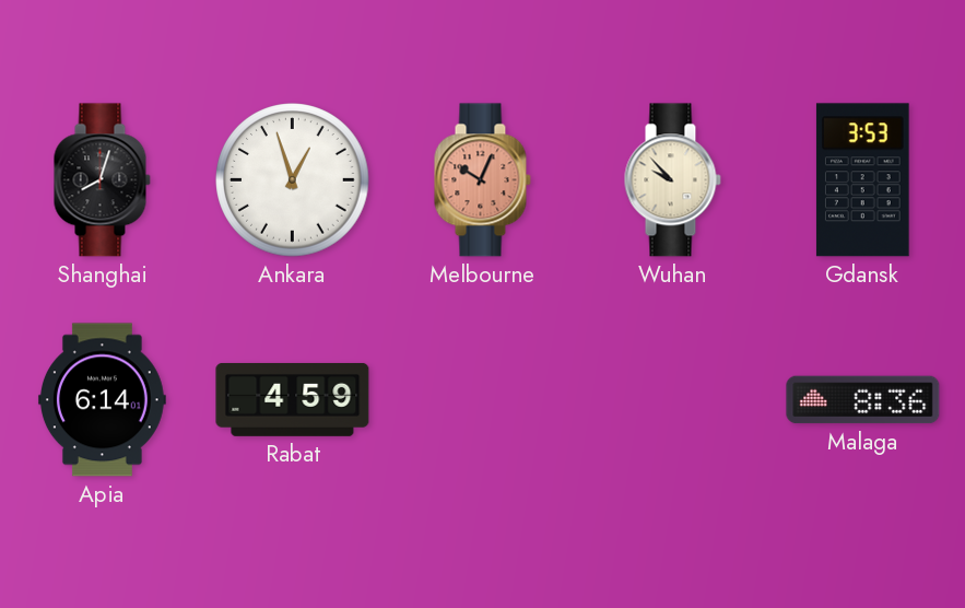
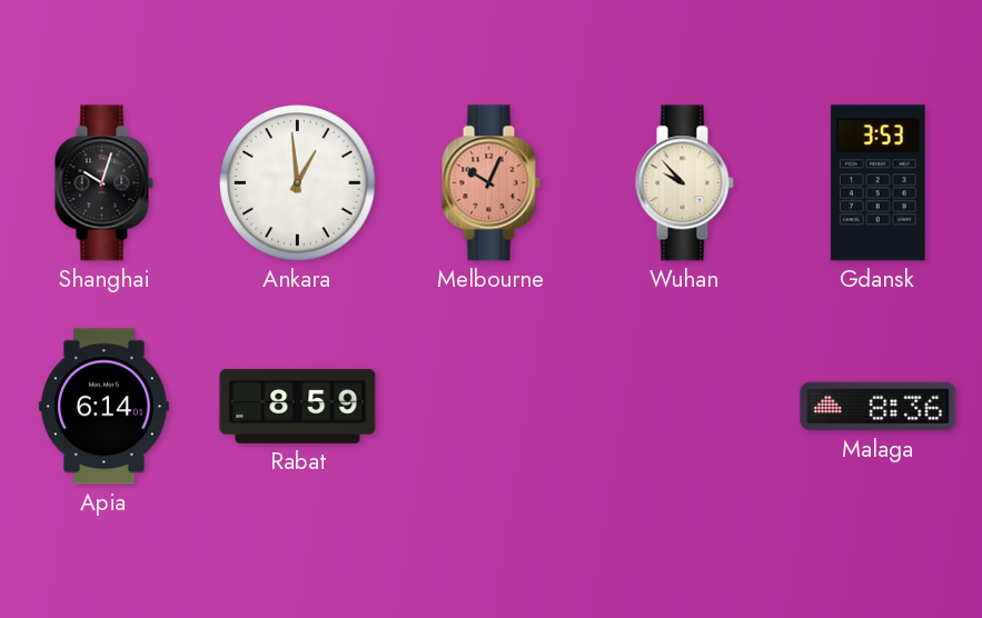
Shanghai: 8:03 -> 10:03 (103, 183)
Ankara: 12:57 -> 12:59 (298, 183)
Rabat: 4:59 -> 8:59 (298, 406)
